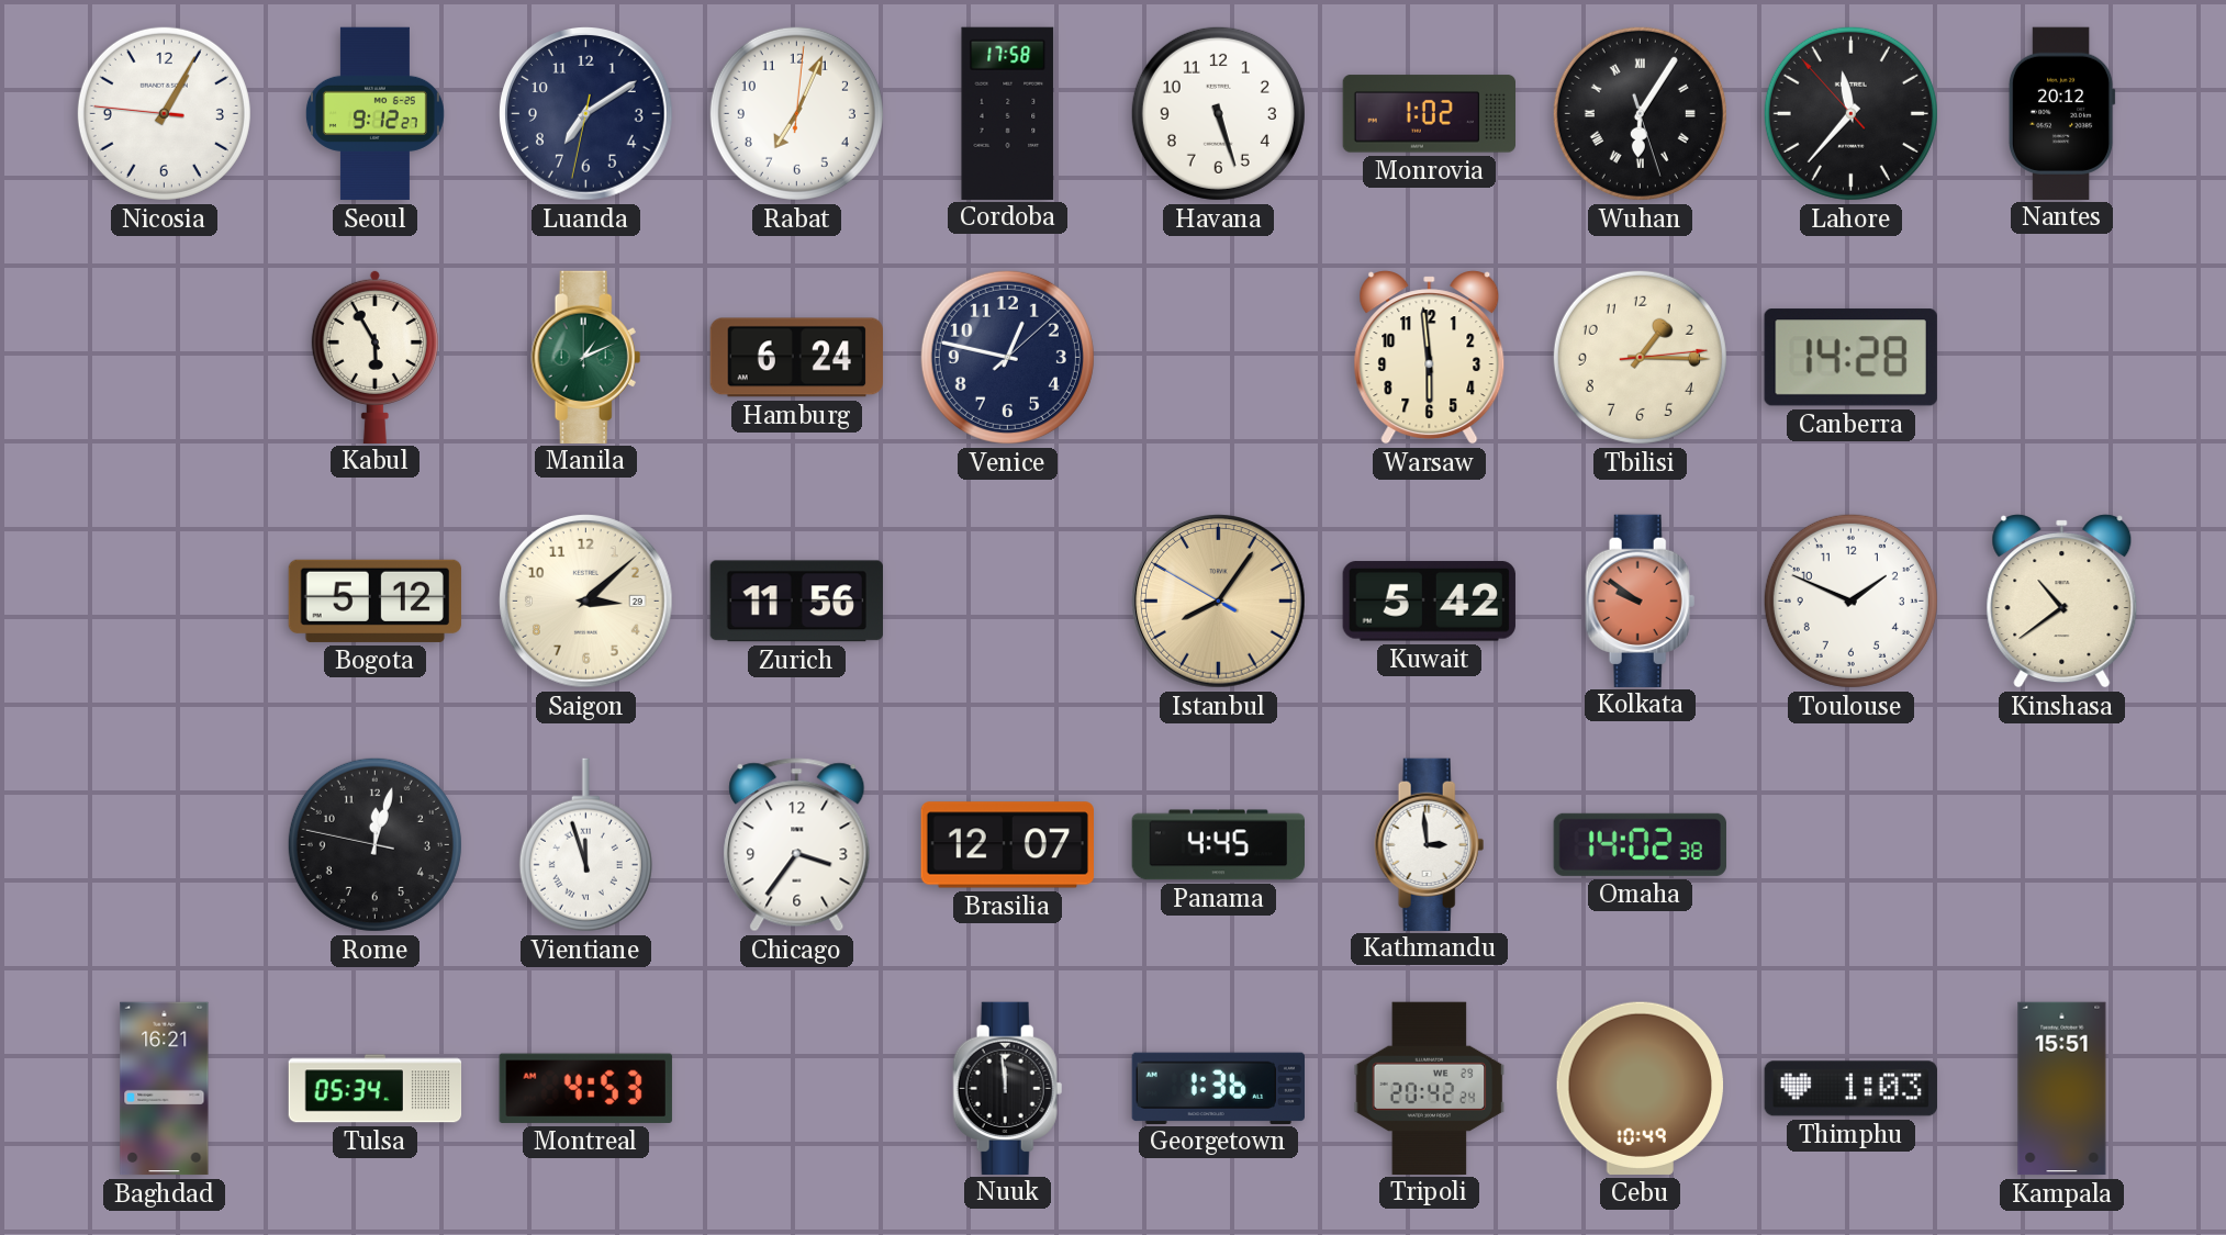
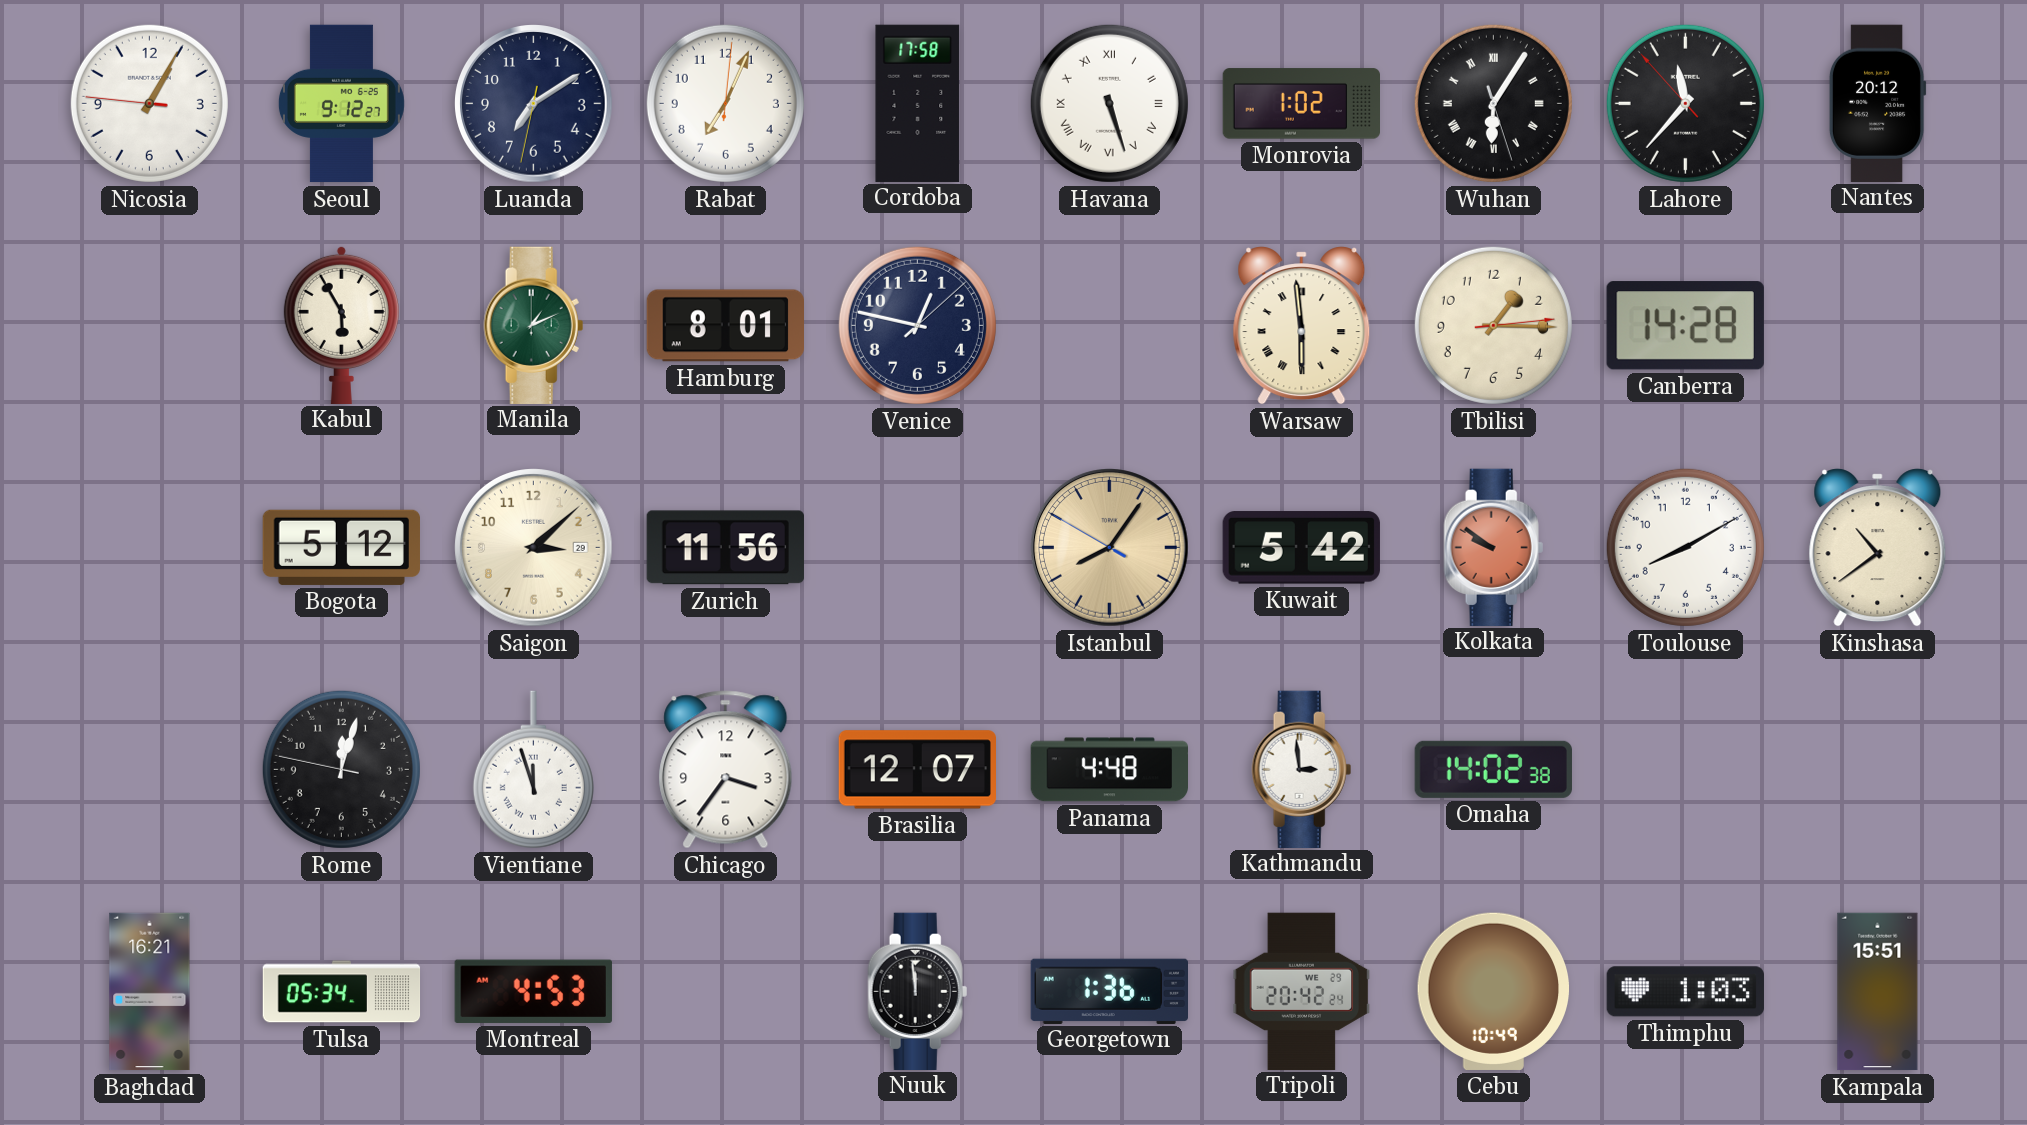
Havana numerals: Arabic -> Roman (1109, 103)
Hamburg: 6:24 -> 8:01 (725, 326)
Warsaw numerals: Arabic -> Roman (1302, 326)
Toulouse: 1:49 -> 8:10 (1685, 547)
Panama: 4:45 -> 4:48 (1109, 770)
